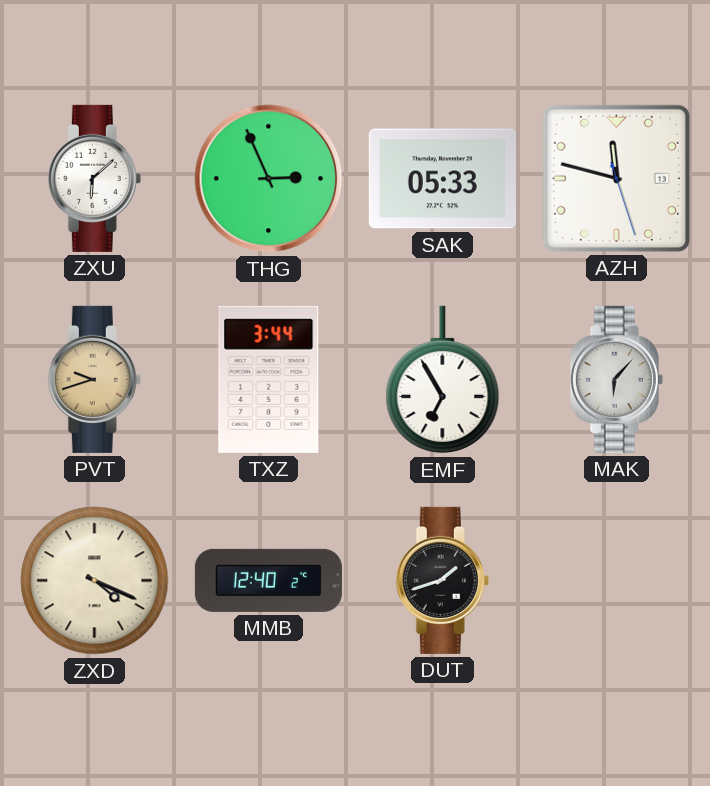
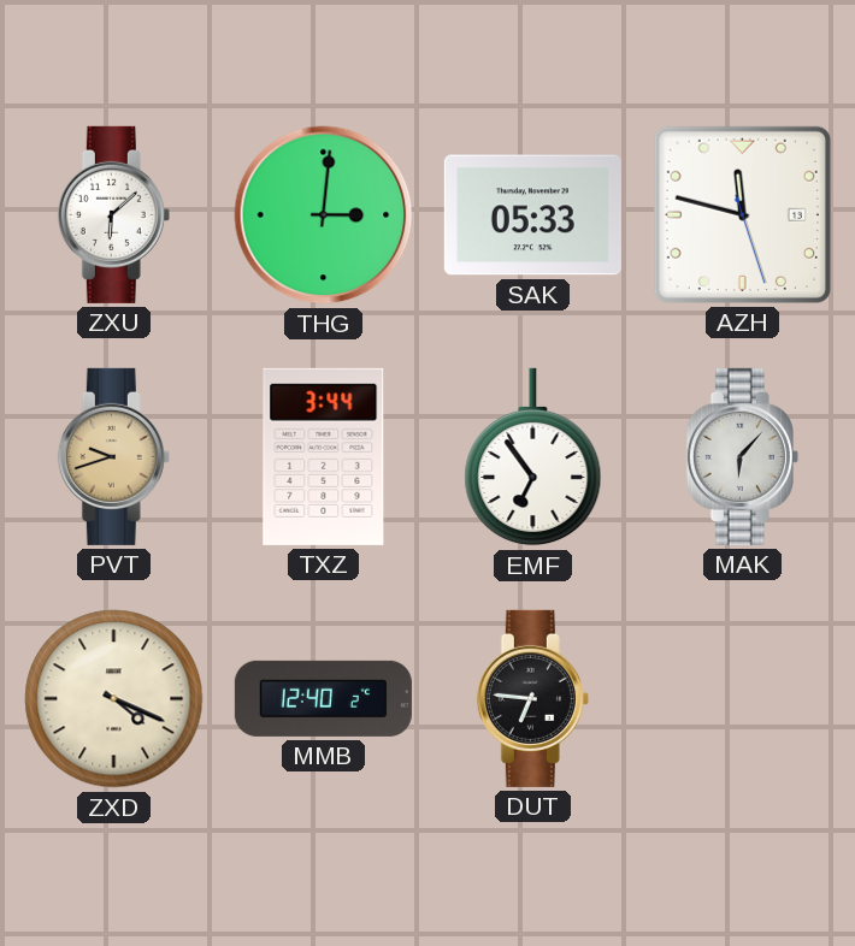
THG: 2:56 -> 3:01 (324, 215)
EMF: 6:55 -> 6:54 (533, 457)
DUT: 1:42 -> 6:46 (532, 698)
